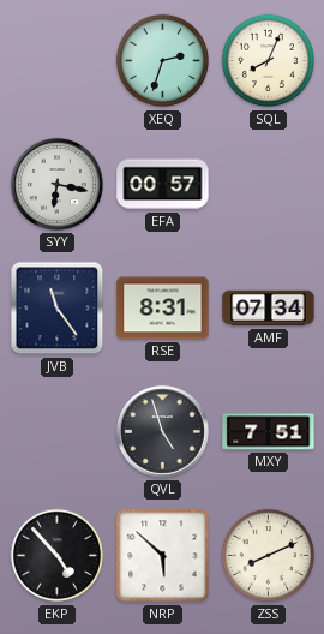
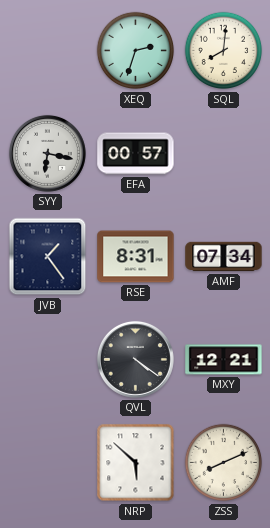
SQL: 8:04 -> 8:01 (224, 51)
JVB: 11:24 -> 1:24 (48, 257)
QVL: 4:57 -> 4:21 (135, 359)
MXY: 7:51 -> 12:21 (224, 360)
EKP: 4:53 -> none (58, 556)
